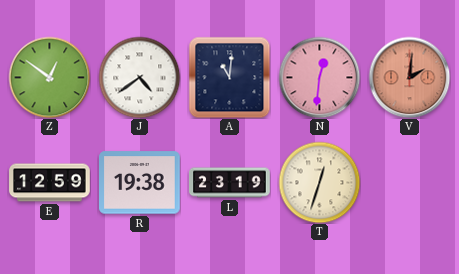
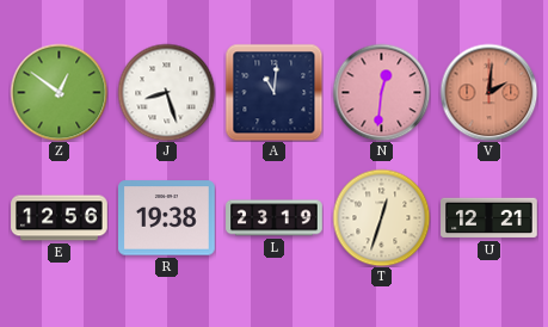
J: 4:39 -> 8:27 (166, 92)
E: 12:59 -> 12:56 (60, 218)
U: none -> 12:21 (489, 218)
